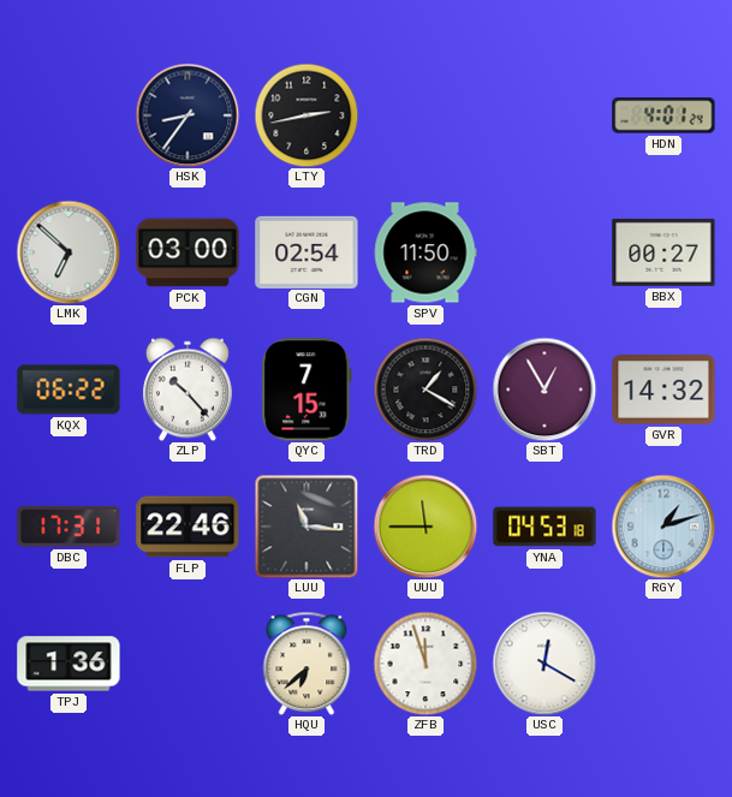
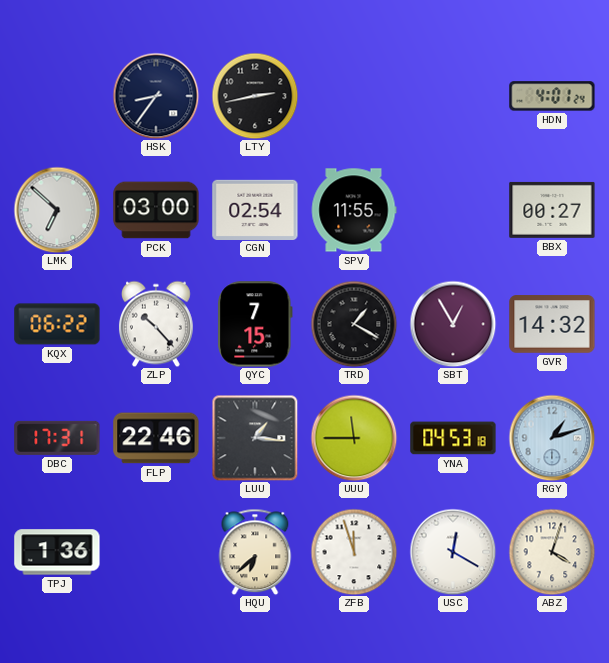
SPV: 11:50 -> 11:55 (354, 210)
LUU: 11:16 -> 1:16 (255, 438)
ABZ: none -> 4:03 (552, 552)
